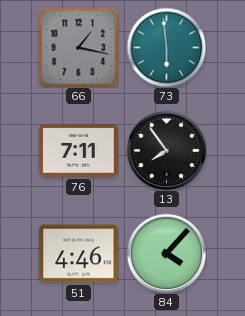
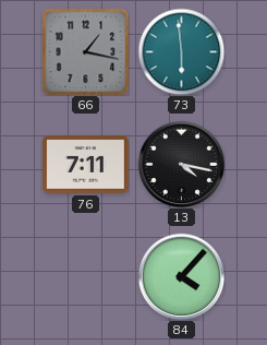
13: 7:54 -> 4:17 (181, 164)
51: 4:46 -> none (79, 254)
